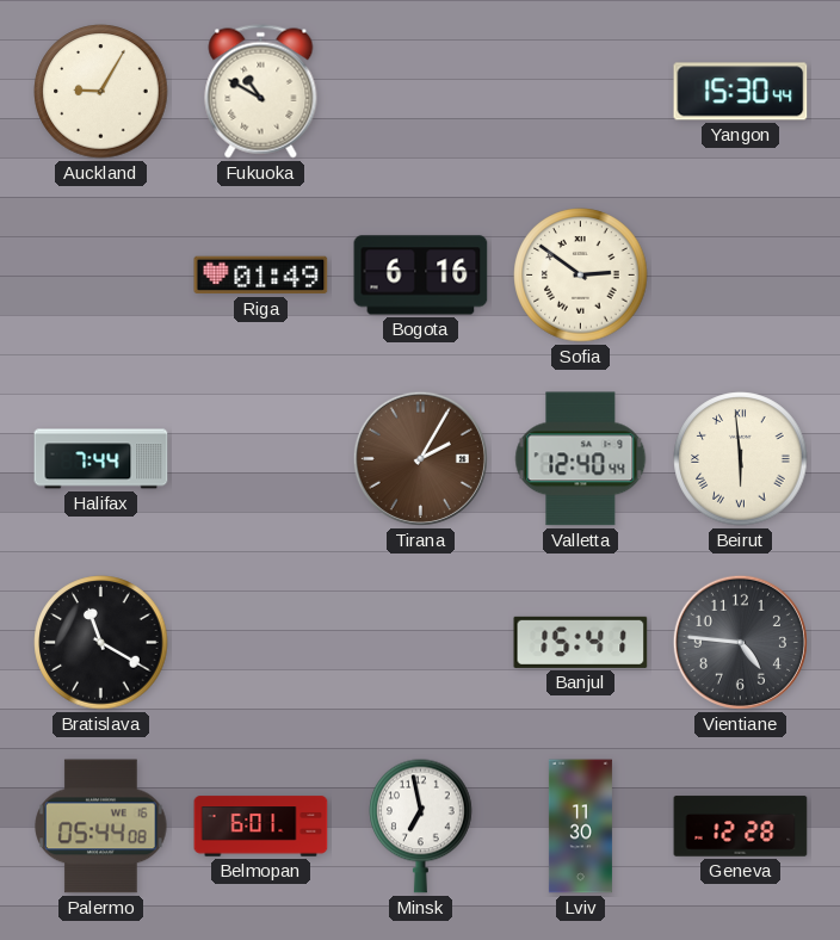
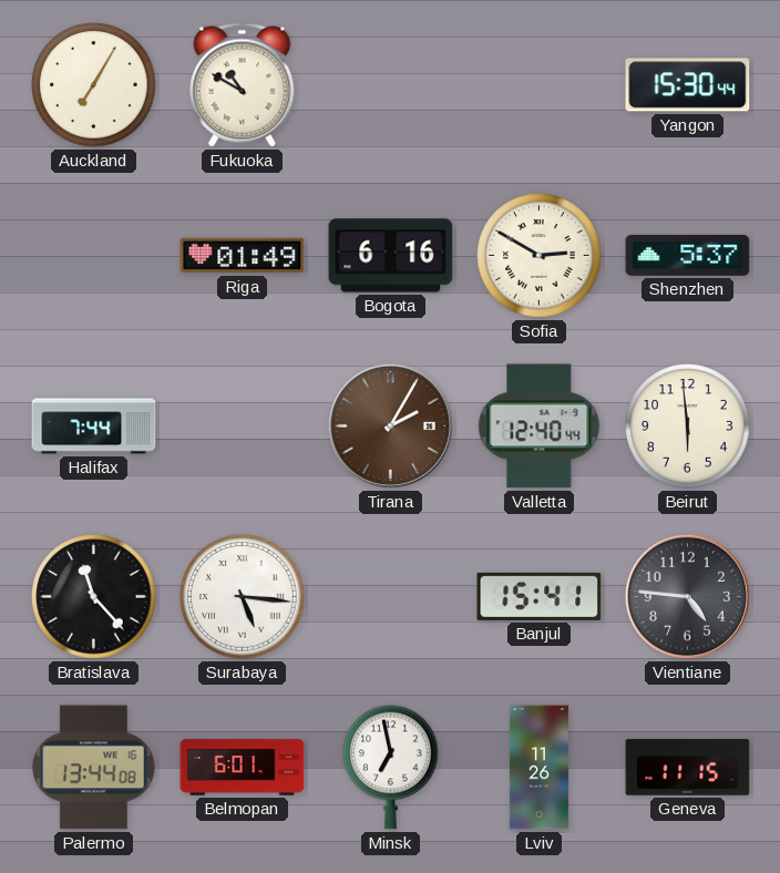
Auckland: 9:05 -> 7:05 (94, 85)
Sofia: 2:51 -> 2:50 (540, 256)
Shenzhen: none -> 5:37 (688, 255)
Beirut numerals: Roman -> Arabic (688, 427)
Bratislava: 11:20 -> 11:23 (94, 597)
Surabaya: none -> 5:16 (243, 597)
Palermo: 05:44 -> 13:44 (94, 768)
Lviv: 11:30 -> 11:26 (538, 768)
Geneva: 12:28 -> 11:15 (688, 768)
